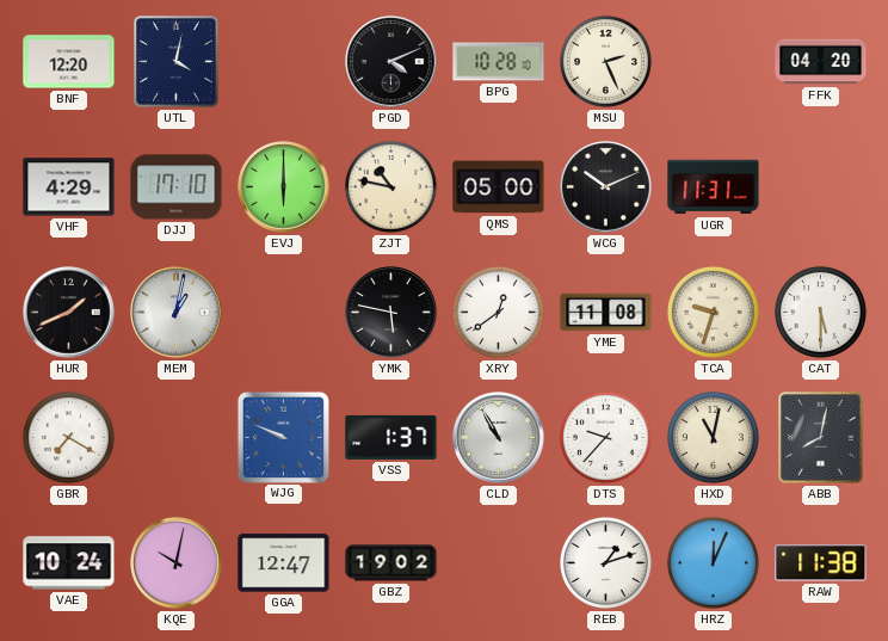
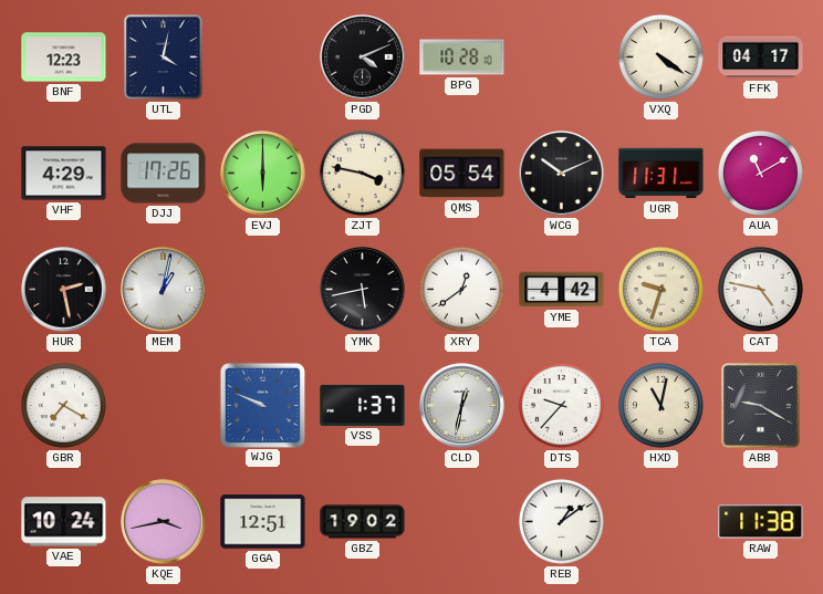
BNF: 12:20 -> 12:23 (64, 58)
MSU: 2:26 -> none (605, 61)
VXQ: none -> 4:21 (660, 56)
FFK: 04:20 -> 04:17 (761, 58)
DJJ: 17:10 -> 17:26 (164, 174)
ZJT: 10:47 -> 3:47 (362, 173)
QMS: 05:00 -> 05:54 (462, 174)
AUA: none -> 11:10 (760, 173)
HUR: 1:41 -> 2:28 (64, 290)
YMK: 5:47 -> 5:43 (363, 290)
YME: 11:08 -> 4:42 (562, 290)
CAT: 5:30 -> 4:47 (760, 289)
CLD: 10:55 -> 12:32 (462, 406)
ABB: 8:02 -> 9:20 (761, 406)
KQE: 10:02 -> 3:43 (164, 522)
GGA: 12:47 -> 12:51 (263, 522)
REB: 1:12 -> 1:09 (561, 521)
HRZ: 12:04 -> none (713, 562)
